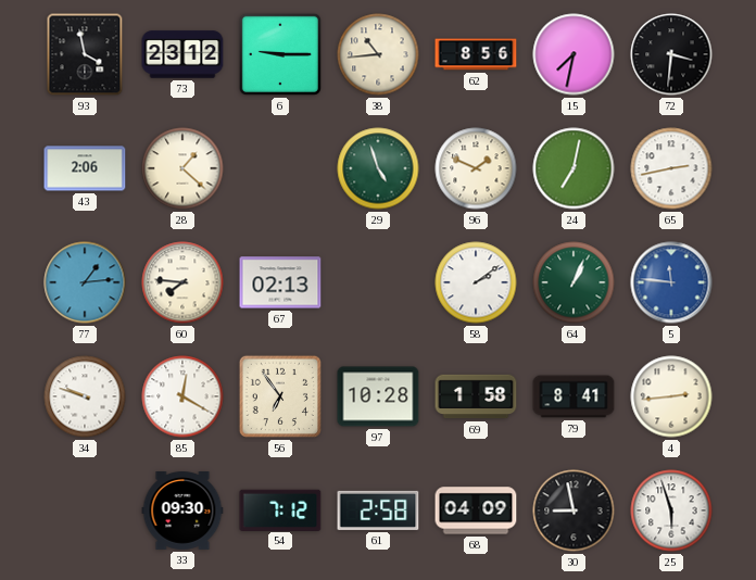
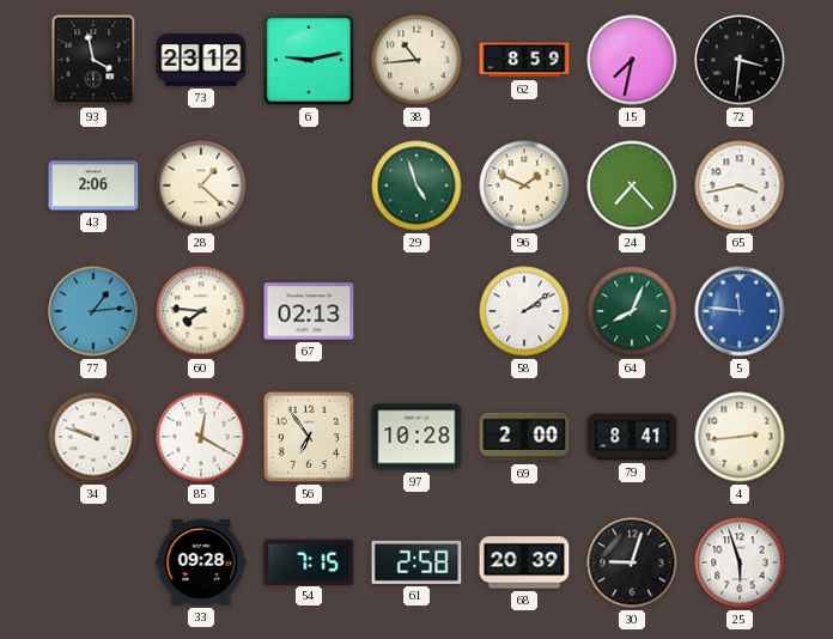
6: 9:15 -> 9:13 (309, 60)
62: 8:56 -> 8:59 (524, 60)
24: 7:02 -> 7:23 (632, 185)
65: 2:43 -> 3:43 (740, 185)
64: 1:04 -> 8:04 (632, 311)
69: 1:58 -> 2:00 (524, 437)
33: 09:30 -> 09:28 (201, 564)
54: 7:12 -> 7:15 (309, 561)
68: 04:09 -> 20:39 (524, 562)
30: 8:58 -> 9:03 (632, 562)
